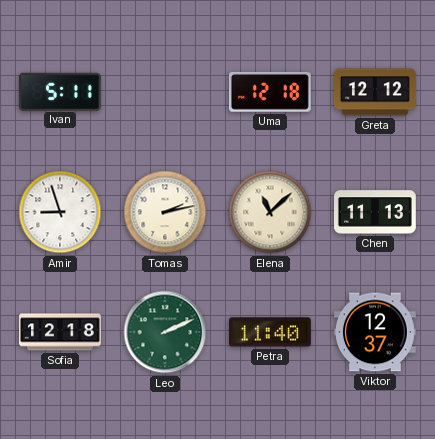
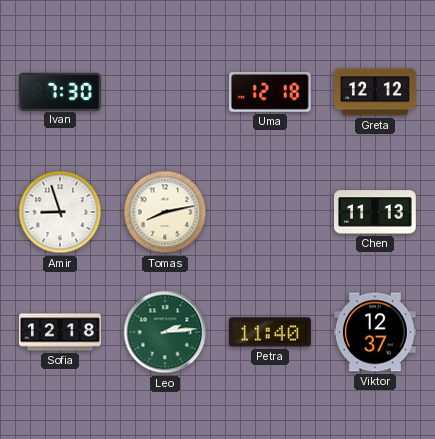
Ivan: 5:11 -> 7:30 (60, 91)
Tomas: 2:13 -> 8:13 (165, 212)
Elena: 11:08 -> none (270, 212)
Leo: 2:11 -> 2:14 (165, 332)
